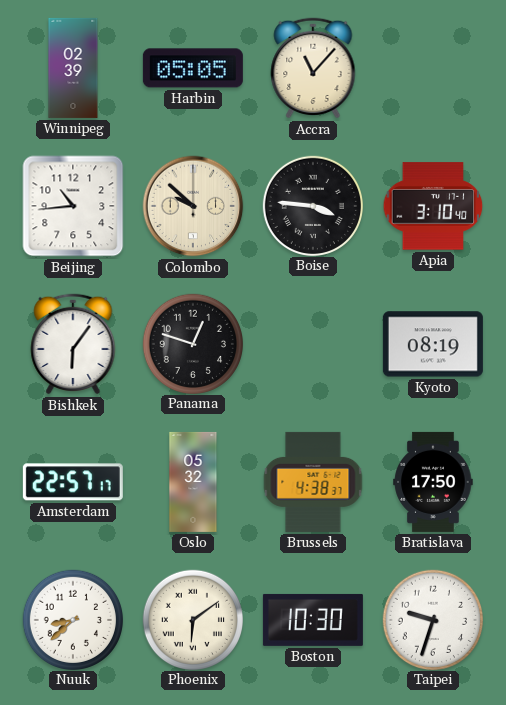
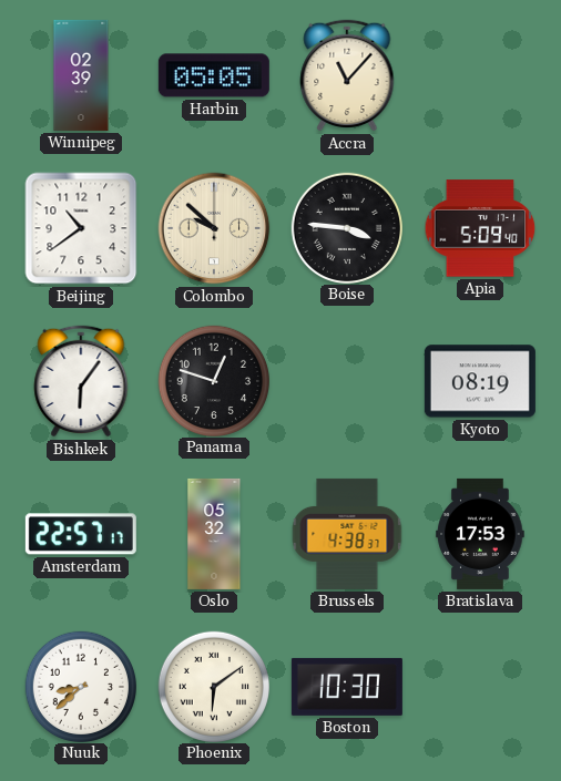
Beijing: 10:44 -> 10:39 (81, 228)
Apia: 3:10 -> 5:09 (480, 228)
Bratislava: 17:50 -> 17:53 (480, 534)
Taipei: 9:33 -> none (432, 619)
